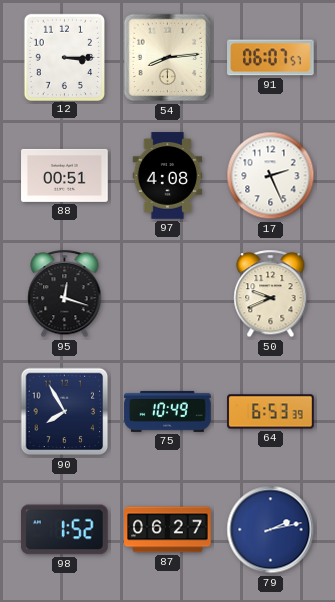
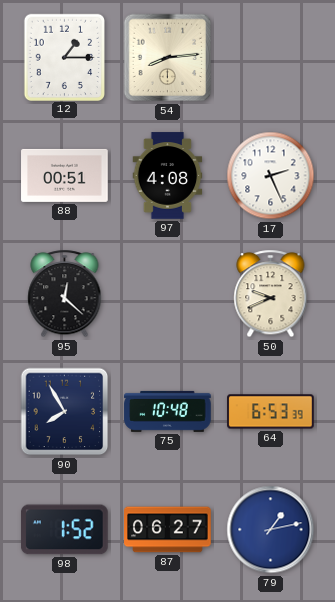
12: 3:15 -> 1:15 (64, 57)
91: 06:07 -> none (271, 58)
95: 12:18 -> 12:22 (65, 294)
75: 10:49 -> 10:48 (168, 411)
79: 2:13 -> 1:13 (271, 530)
